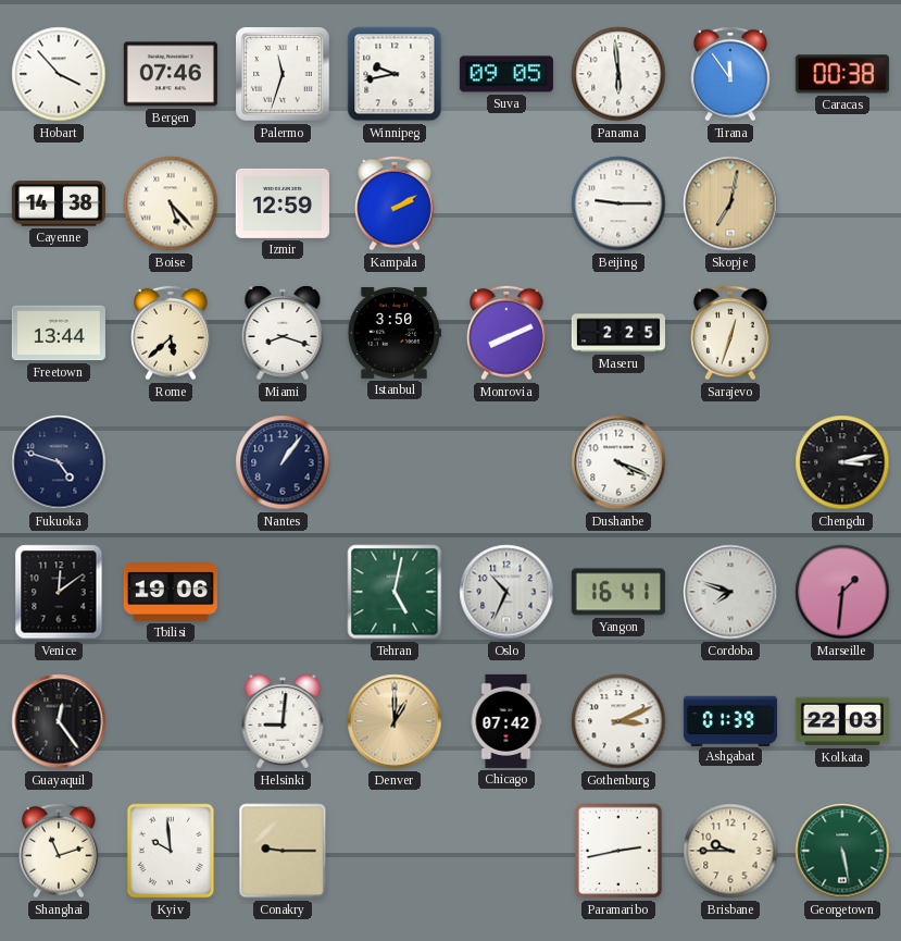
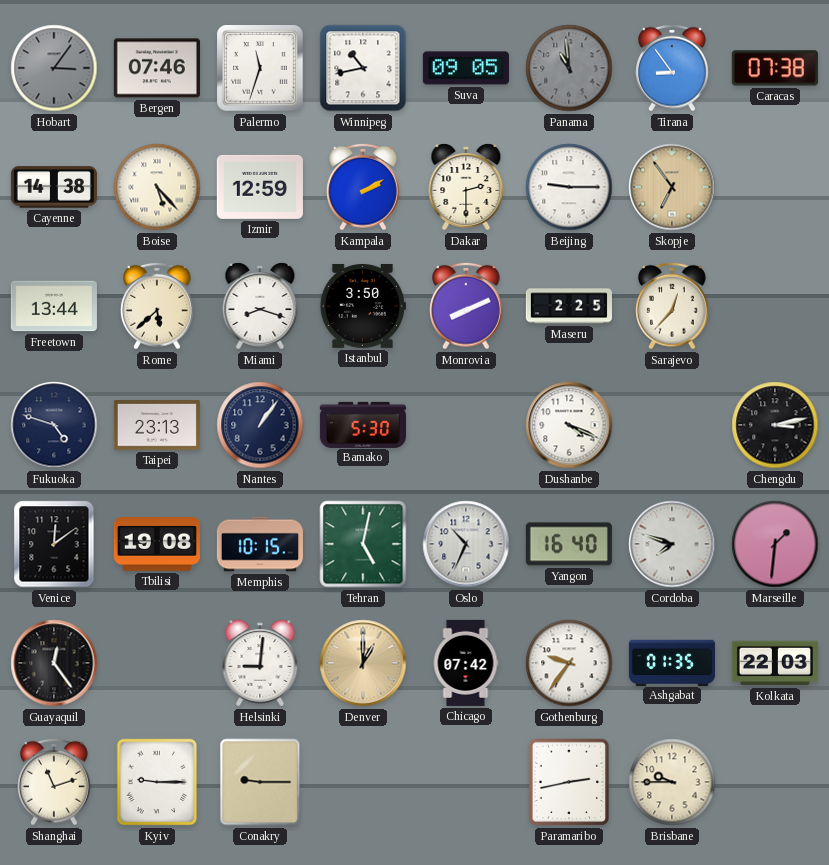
Hobart: 3:53 -> 3:06 (54, 68)
Hobart dial: white -> grey (54, 68)
Winnipeg: 9:43 -> 10:43 (363, 68)
Panama: 5:59 -> 10:59 (569, 68)
Panama dial: white -> grey (569, 68)
Tirana: 11:54 -> 8:54 (673, 68)
Caracas: 00:38 -> 07:38 (775, 68)
Dakar: none -> 2:30 (466, 187)
Skopje: 7:02 -> 6:54 (672, 187)
Sarajevo: 12:33 -> 12:37 (673, 306)
Taipei: none -> 23:13 (157, 426)
Bamako: none -> 5:30 (363, 424)
Tbilisi: 19:06 -> 19:08 (157, 545)
Memphis: none -> 10:15 (260, 544)
Yangon: 16:41 -> 16:40 (569, 544)
Gothenburg: 3:11 -> 9:36 (569, 663)
Ashgabat: 01:39 -> 01:35 (672, 662)
Kyiv: 9:59 -> 9:15 (157, 782)
Georgetown: 5:28 -> none (842, 851)
